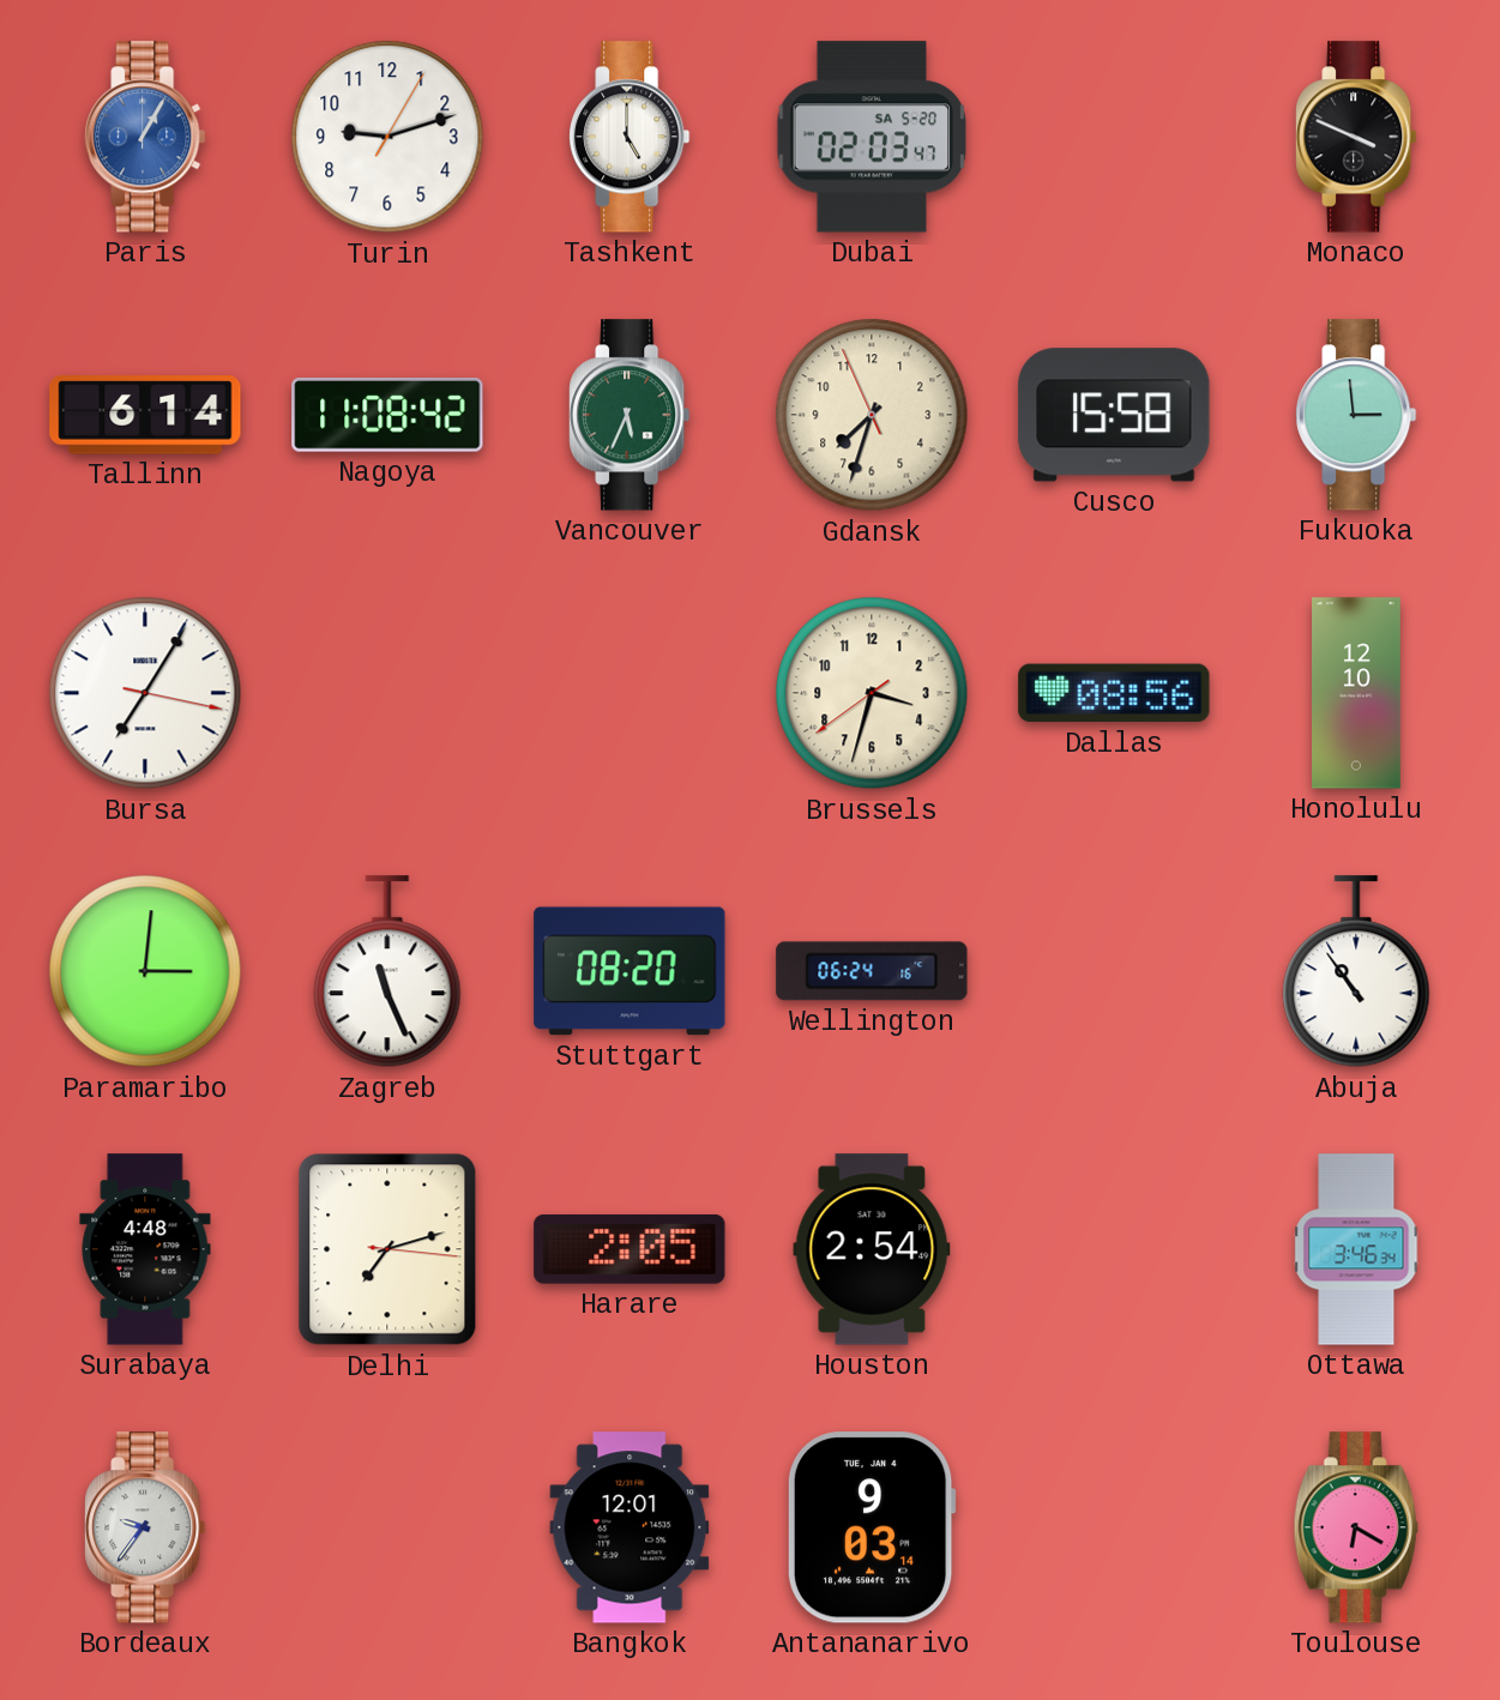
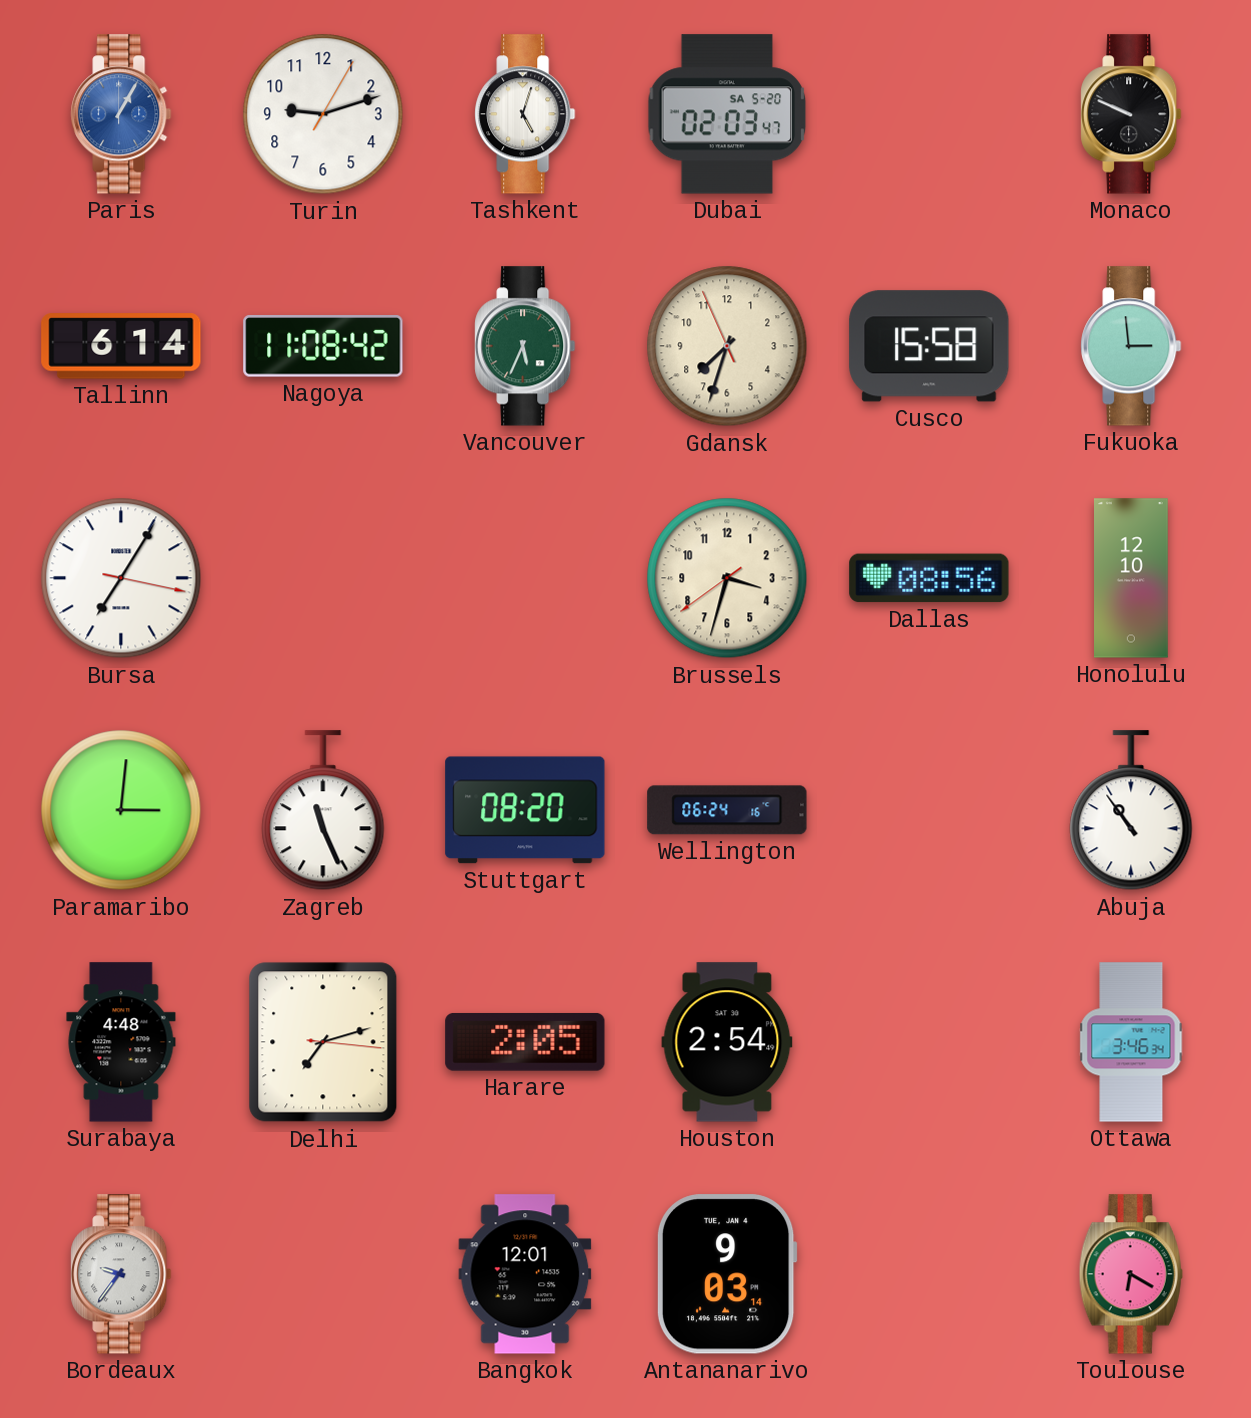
Tashkent: 5:00 -> 5:03 (525, 114)
Monaco: 3:49 -> 9:49 (1131, 114)
